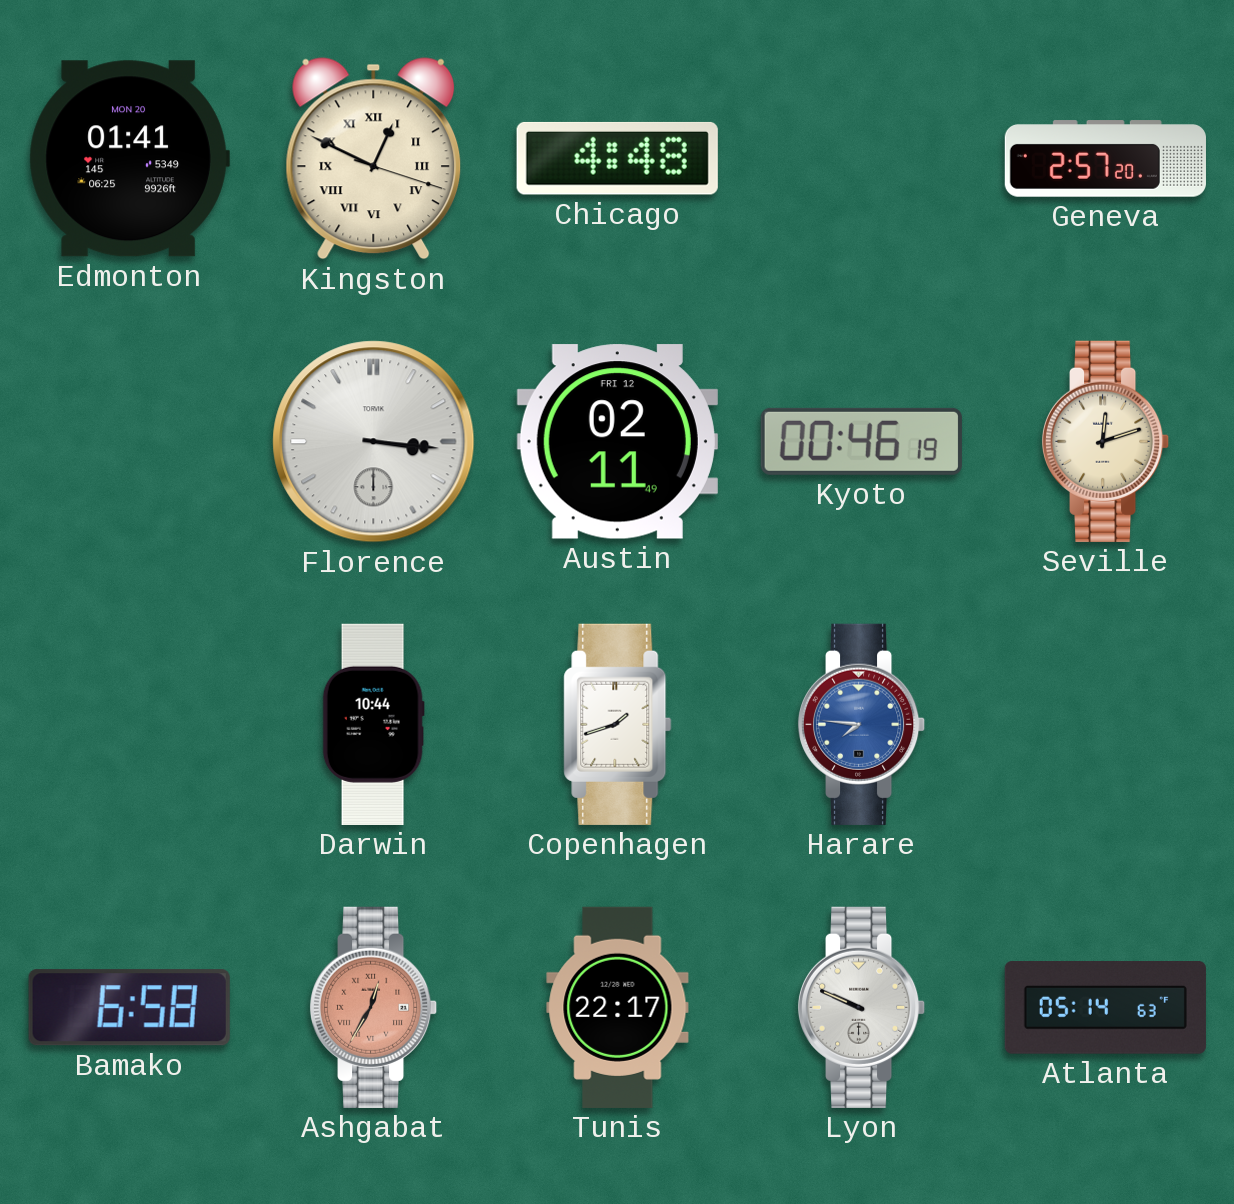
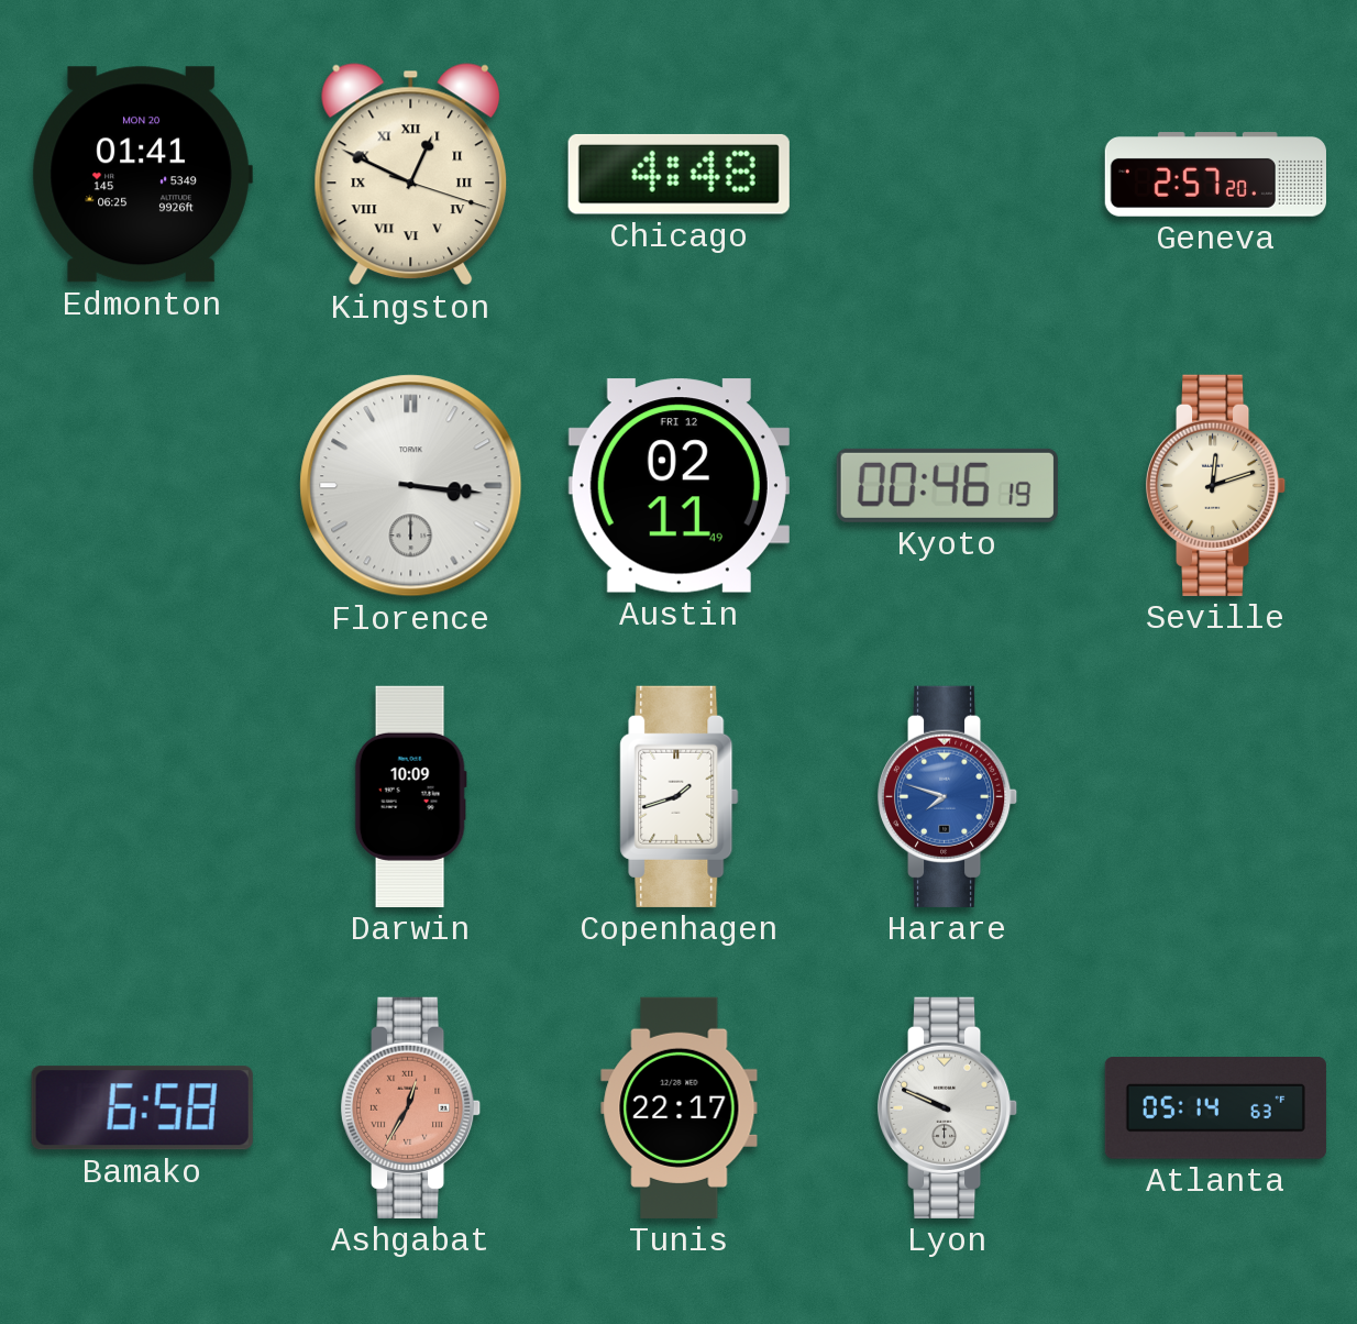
Darwin: 10:44 -> 10:09 (410, 796)
Harare: 7:46 -> 7:48 (948, 796)
